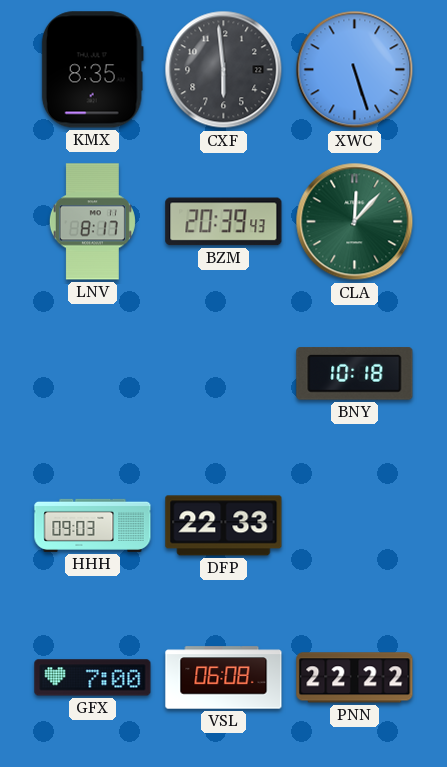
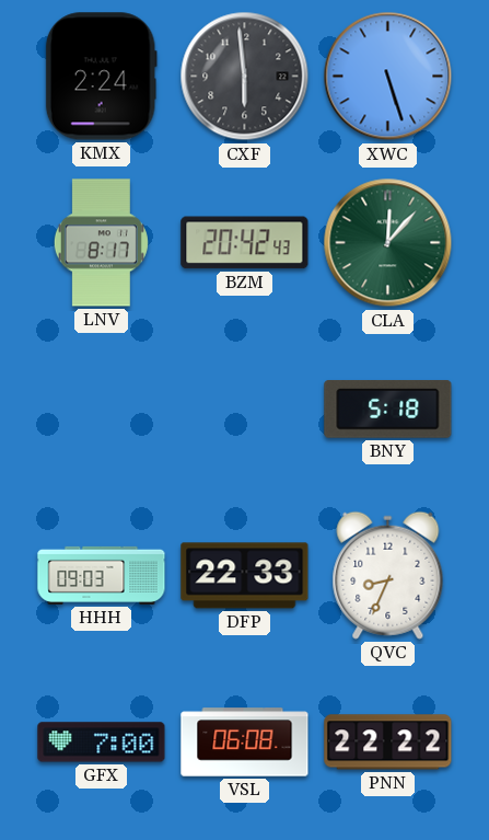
KMX: 8:35 -> 2:24 (101, 77)
BZM: 20:39 -> 20:42 (245, 243)
BNY: 10:18 -> 5:18 (388, 410)
QVC: none -> 8:34 (388, 575)
